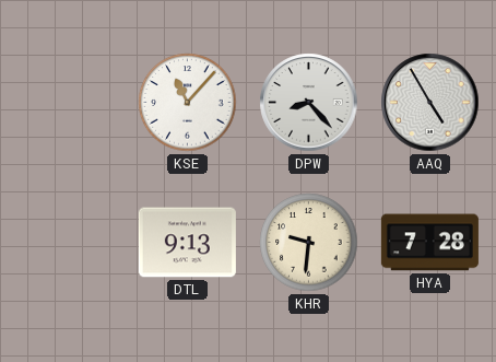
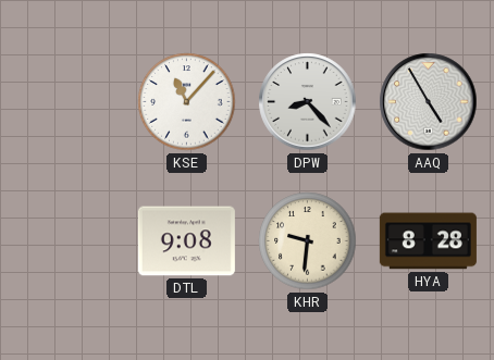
DTL: 9:13 -> 9:08 (186, 241)
HYA: 7:28 -> 8:28 (428, 241)
